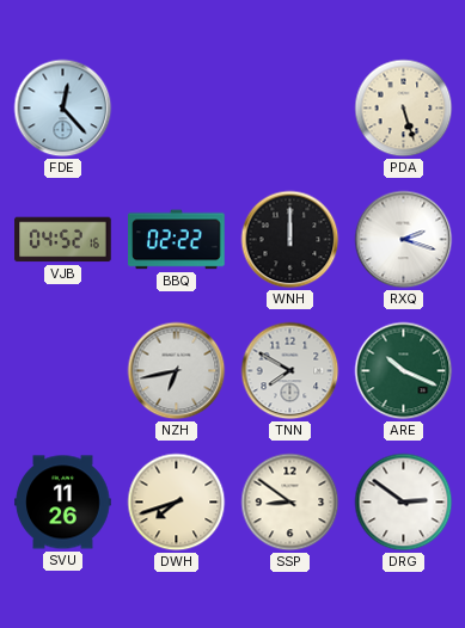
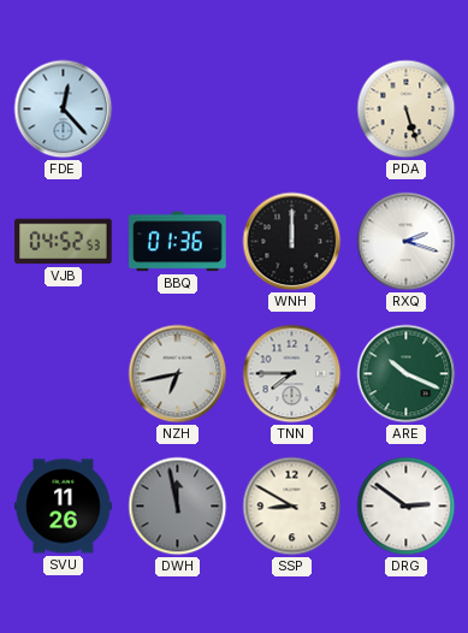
VJB: 04:52:16 -> 04:52:53 (64, 242)
BBQ: 02:22 -> 01:36 (178, 242)
TNN: 7:50 -> 7:45 (292, 374)
DWH: 7:42 -> 11:58 (178, 507)
DWH dial: cream -> grey (178, 507)
SSP: 8:51 -> 8:50 (292, 507)
